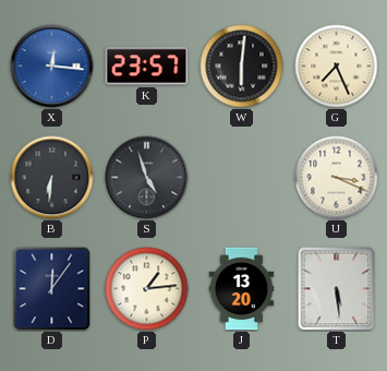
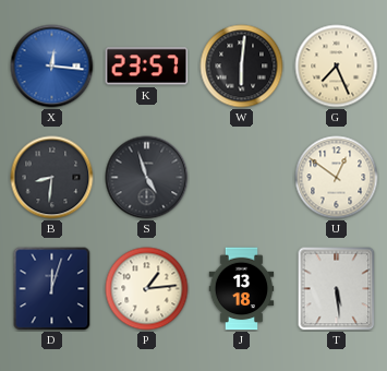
B: 6:31 -> 8:31 (52, 178)
U: 3:19 -> 12:51 (337, 178)
D: 12:06 -> 12:03 (52, 289)
J: 13:20 -> 13:18 (242, 289)
